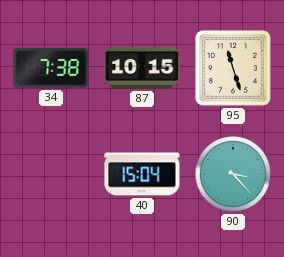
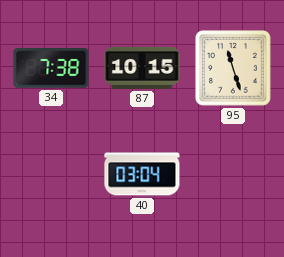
40: 15:04 -> 03:04 (142, 174)
90: 3:23 -> none (233, 174)
